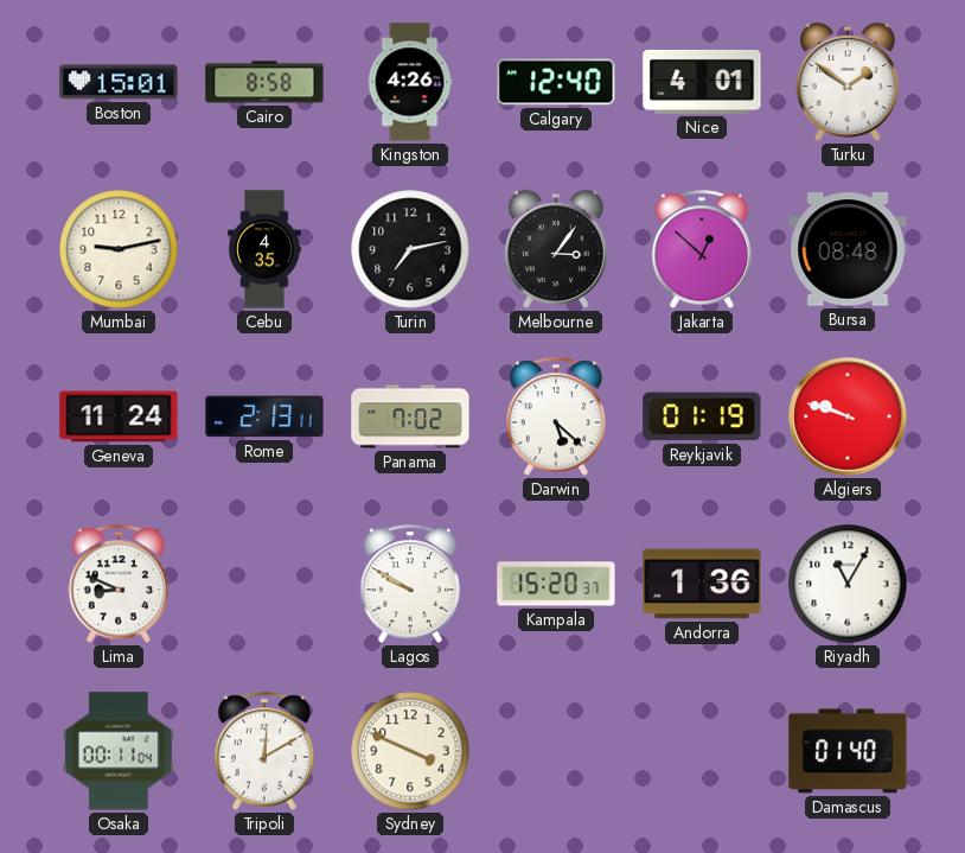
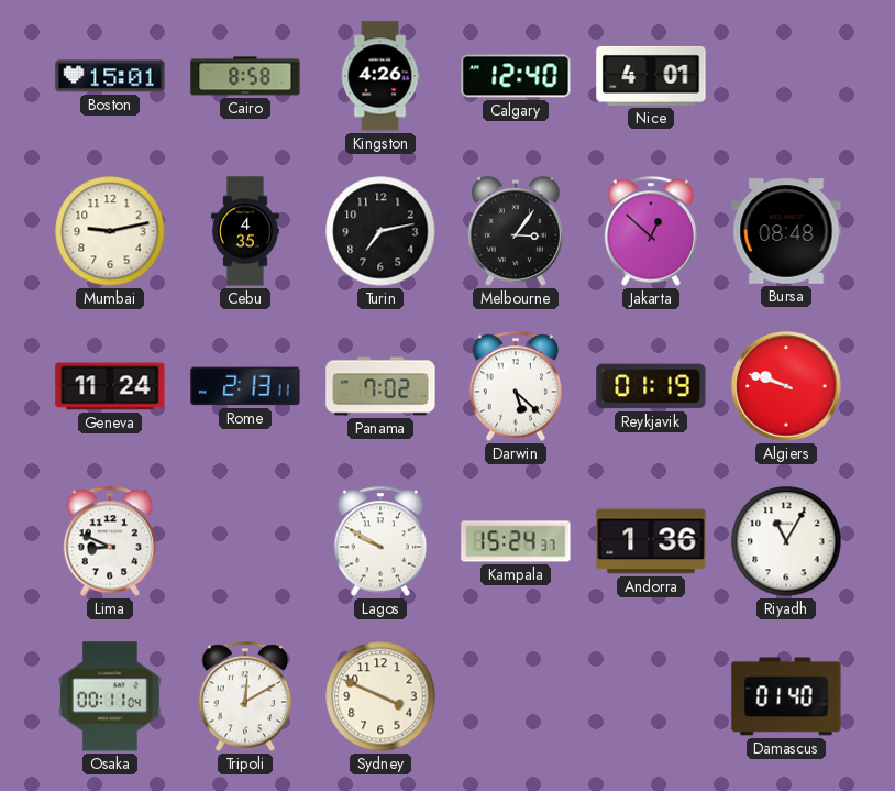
Turku: 1:51 -> none (848, 82)
Kampala: 15:20 -> 15:24 (516, 541)
